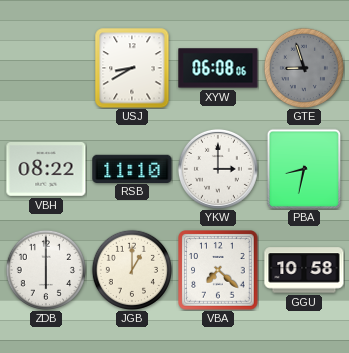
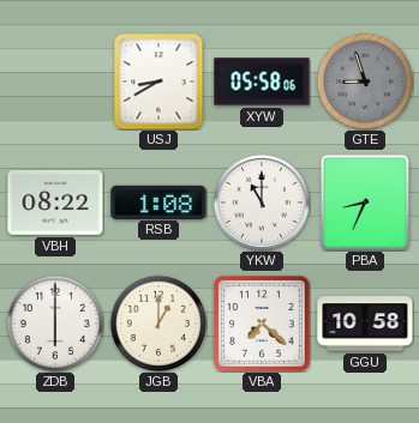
XYW: 06:08 -> 05:58 (262, 81)
RSB: 11:10 -> 1:08 (158, 201)
YKW: 3:00 -> 11:00 (262, 203)
PBA: 8:32 -> 8:34 (365, 203)
